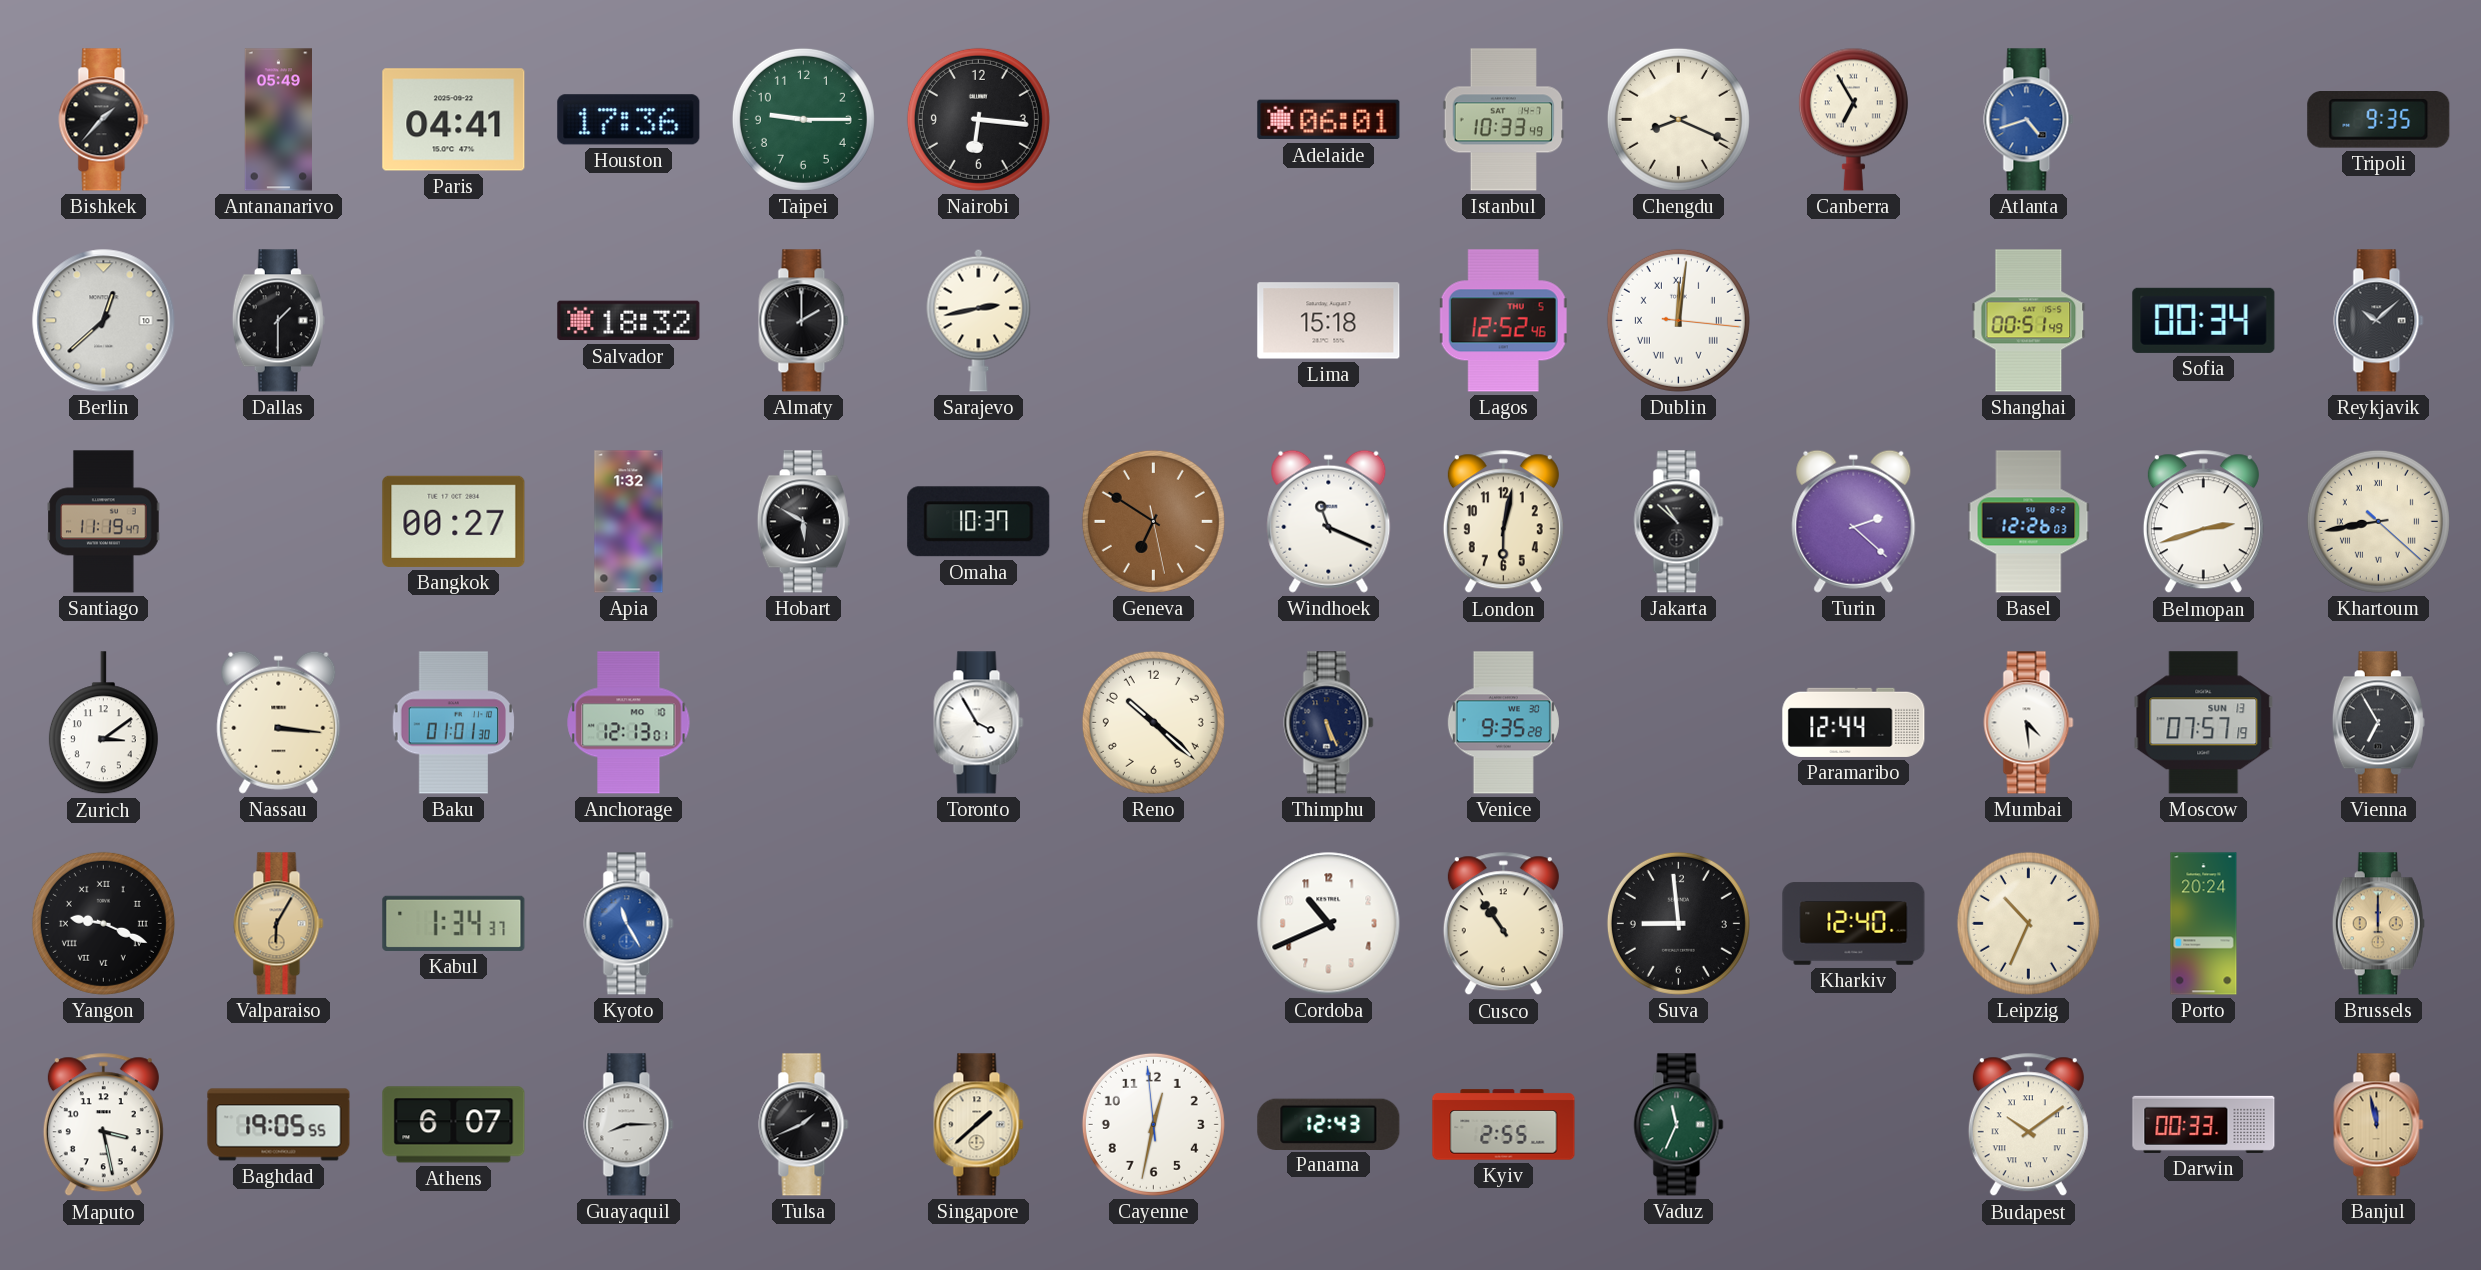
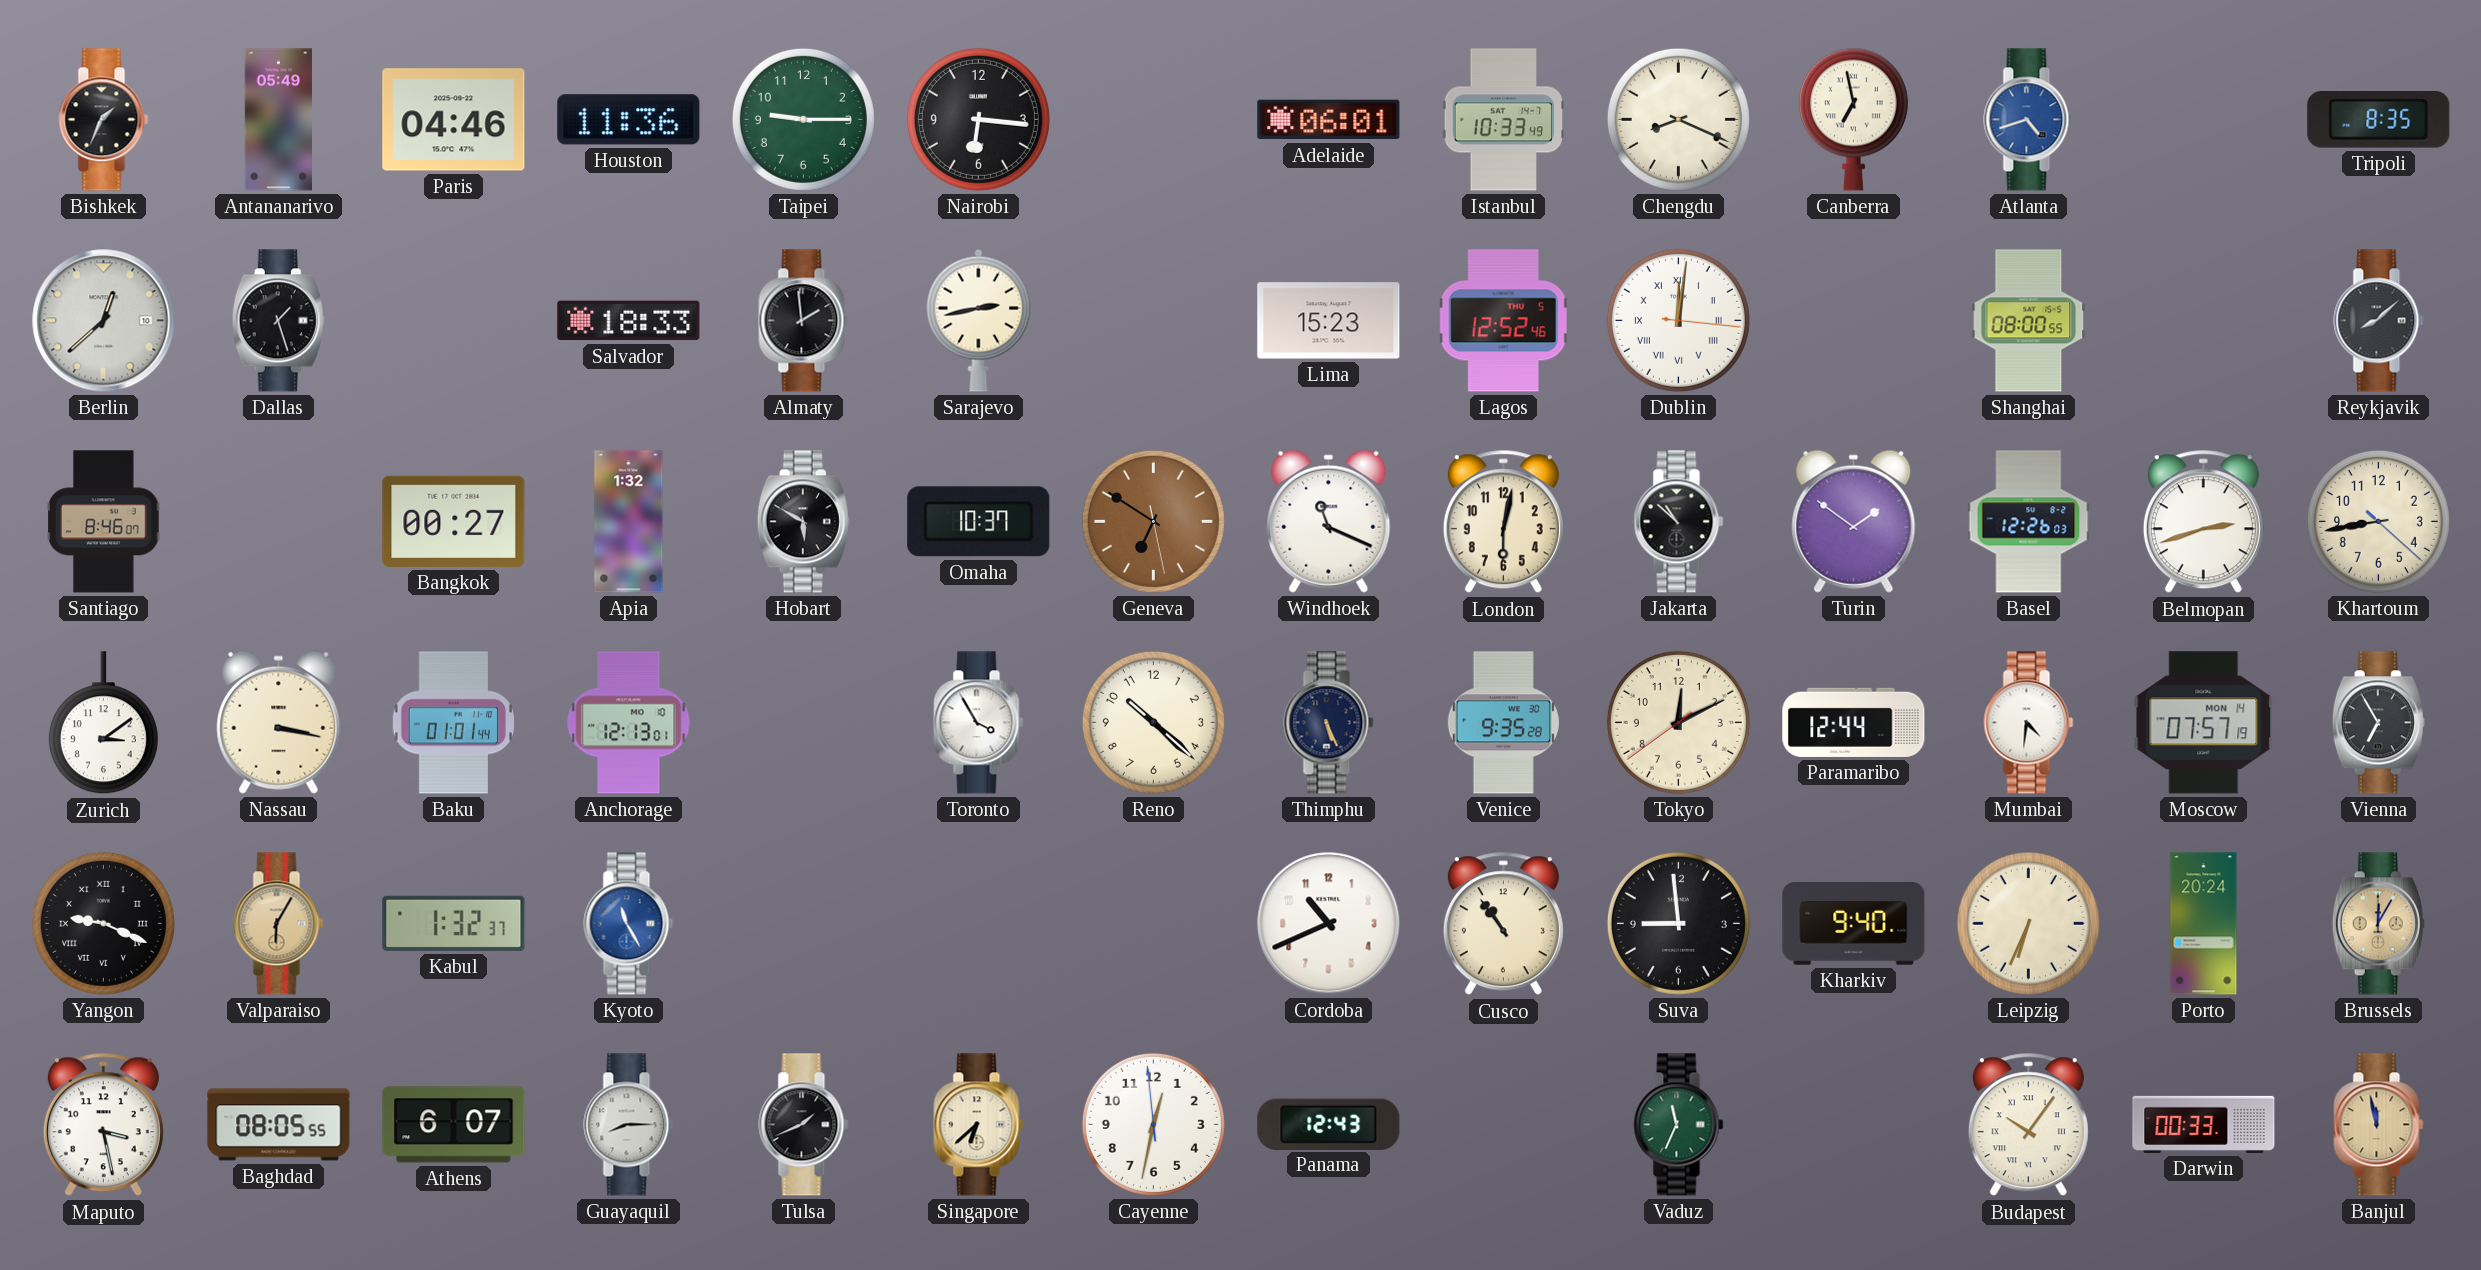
Bishkek: 1:37 -> 1:34 (104, 120)
Paris: 04:41 -> 04:46 (454, 120)
Houston: 17:36 -> 11:36 (629, 120)
Canberra: 6:55 -> 6:58 (1853, 119)
Tripoli: 9:35 -> 8:35 (2379, 120)
Dallas: 1:30 -> 1:27 (278, 321)
Salvador: 18:32 -> 18:33 (629, 321)
Almaty: 2:00 -> 1:59 (804, 321)
Lima: 15:18 -> 15:23 (1329, 321)
Shanghai: 00:51 -> 08:00 (2029, 321)
Sofia: 00:34 -> none (2204, 320)
Reykjavik: 10:08 -> 8:08 (2379, 321)
Santiago: 11:19 -> 8:46 (104, 522)
Turin: 2:22 -> 1:51 (1854, 521)
Khartoum numerals: Roman -> Arabic (2378, 521)
Nassau: 3:16 -> 3:17 (279, 722)
Baku: 01:01:30 -> 01:01:44 (454, 723)
Tokyo: none -> 12:10 (1678, 722)
Mumbai: 4:29 -> 4:31 (2029, 723)
Moscow date: SUN 13 -> MON 14 (2204, 723)
Kabul: 1:34 -> 1:32 (454, 923)
Kharkiv: 12:40 -> 9:40 (1854, 924)
Leipzig: 10:34 -> 6:34 (2028, 923)
Brussels: 12:00 -> 12:05 (2378, 924)
Baghdad: 19:05 -> 08:05 (279, 1125)
Singapore: 1:38 -> 6:38 (979, 1125)
Kyiv: 2:55 -> none (1504, 1125)
Budapest: 10:09 -> 10:06 (2028, 1125)
